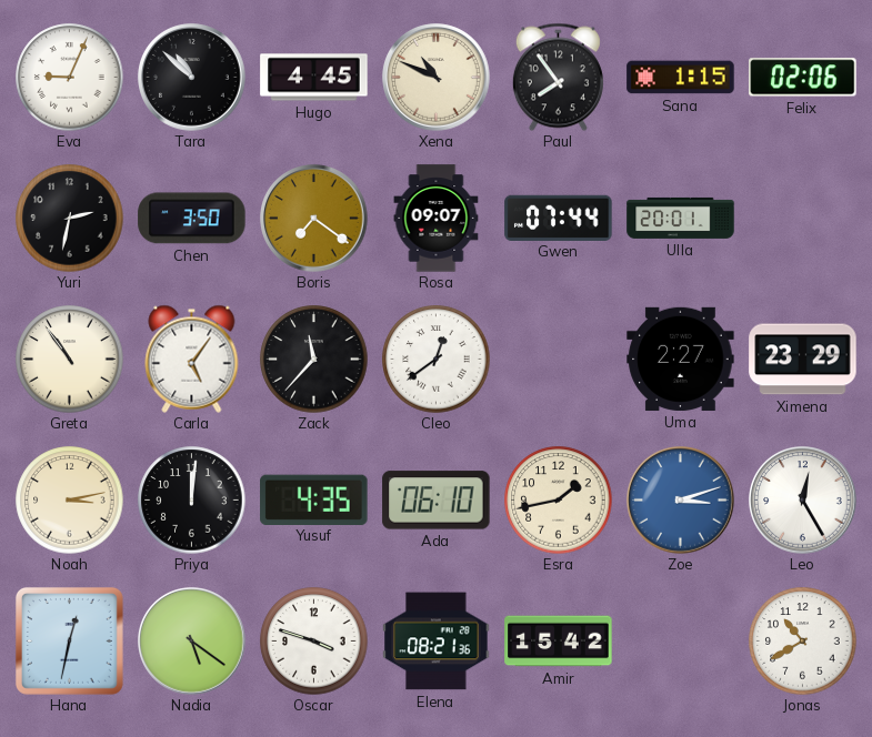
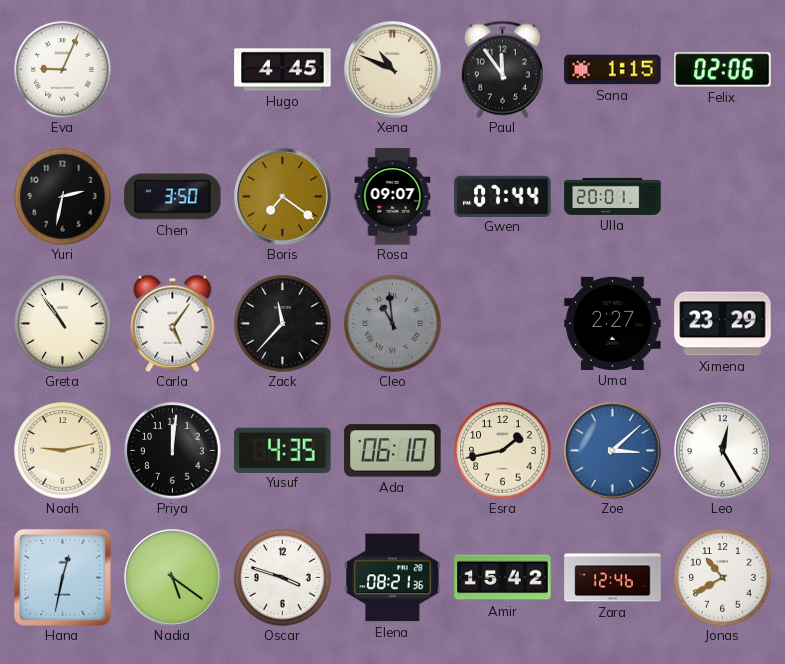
Tara: 10:52 -> none (192, 78)
Paul: 7:54 -> 11:54 (502, 69)
Cleo: 12:39 -> 10:59 (393, 324)
Cleo dial: white -> grey (393, 324)
Noah: 3:13 -> 9:13 (63, 451)
Zoe: 3:12 -> 3:08 (613, 451)
Zara: none -> 12:46 (613, 578)
